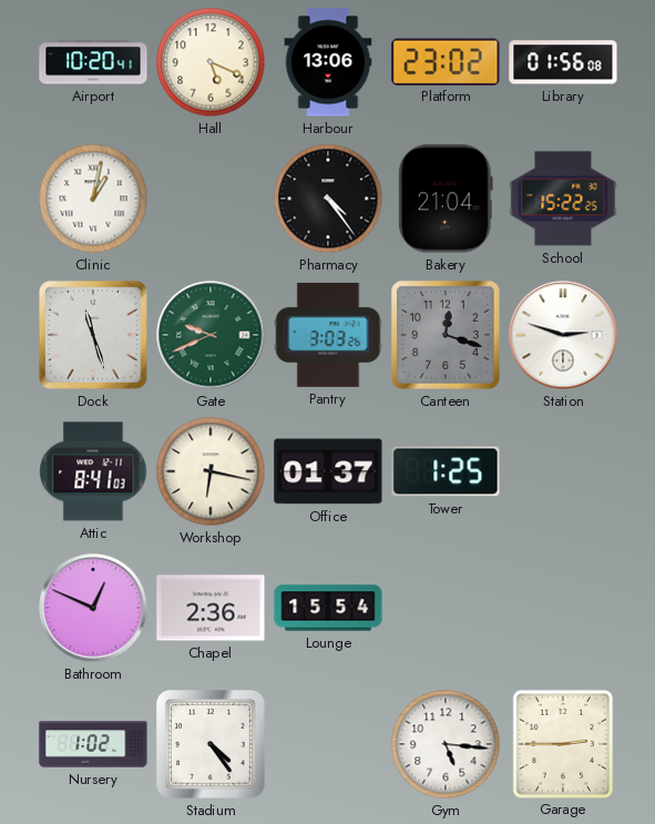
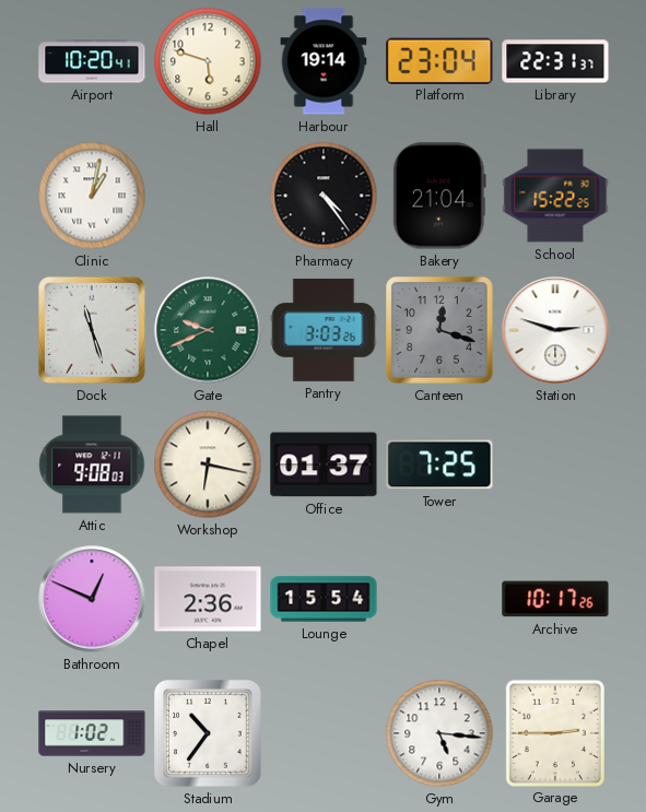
Hall: 5:19 -> 5:48 (208, 61)
Harbour: 13:06 -> 19:14 (324, 61)
Platform: 23:02 -> 23:04 (439, 60)
Library: 01:56 -> 22:31 (555, 61)
Attic: 8:41 -> 9:08 (92, 464)
Tower: 1:25 -> 7:25 (439, 464)
Archive: none -> 10:17 (555, 599)
Stadium: 4:24 -> 10:36 (209, 734)
